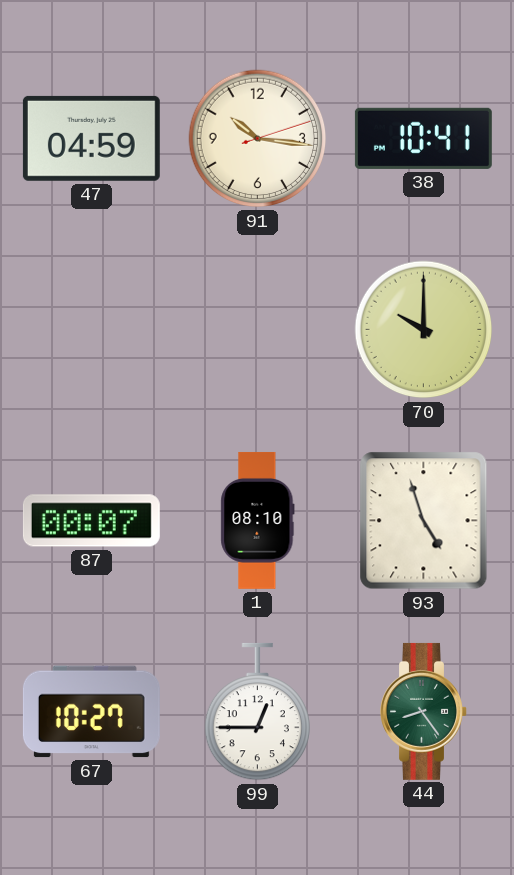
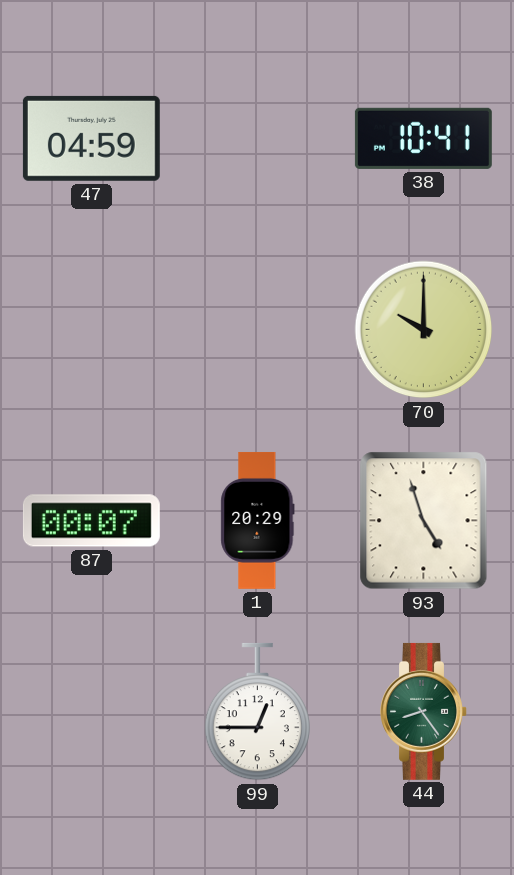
91: 10:16 -> none (258, 139)
1: 08:10 -> 20:29 (258, 520)
67: 10:27 -> none (91, 712)
